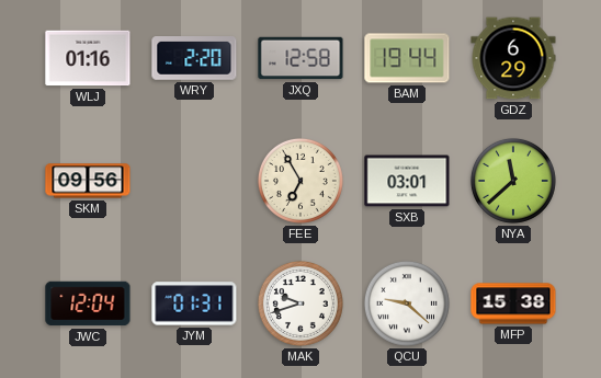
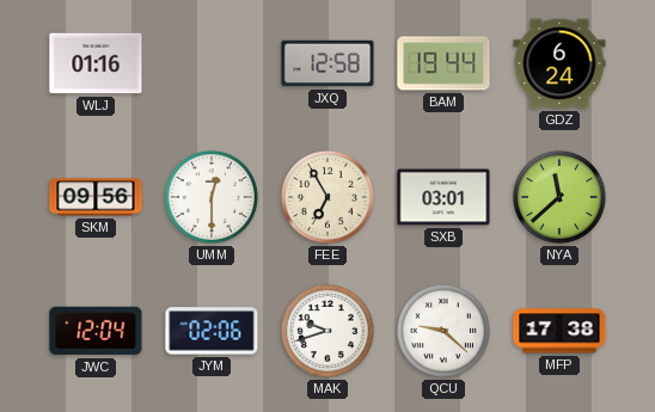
WRY: 2:20 -> none (194, 59)
GDZ: 6:29 -> 6:24 (559, 63)
UMM: none -> 12:30 (212, 197)
JYM: 01:31 -> 02:06 (212, 331)
MFP: 15:38 -> 17:38 (559, 331)
